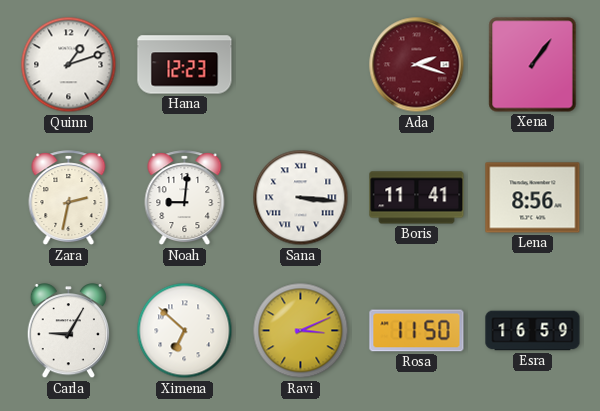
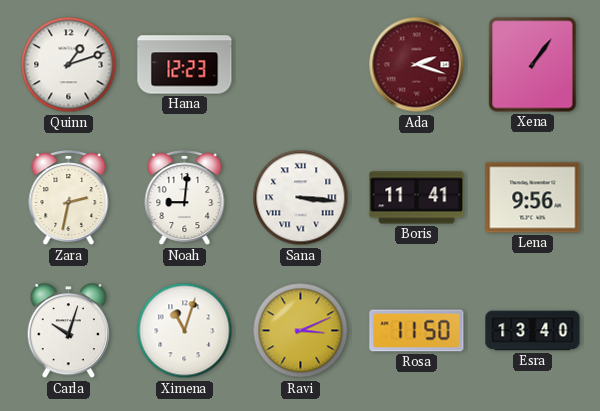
Lena: 8:56 -> 9:56 (533, 198)
Carla: 9:05 -> 10:03 (68, 331)
Ximena: 6:52 -> 11:03 (185, 331)
Esra: 16:59 -> 13:40 (533, 331)
